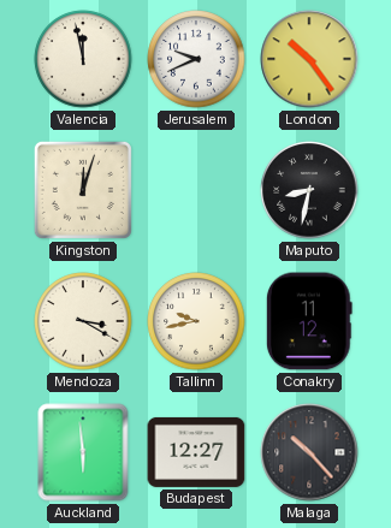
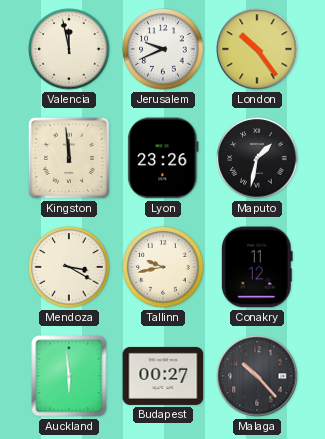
Kingston: 12:03 -> 11:59 (69, 158)
Lyon: none -> 23:26 (163, 158)
Maputo: 8:32 -> 1:32 (257, 158)
Budapest: 12:27 -> 00:27 (163, 376)
